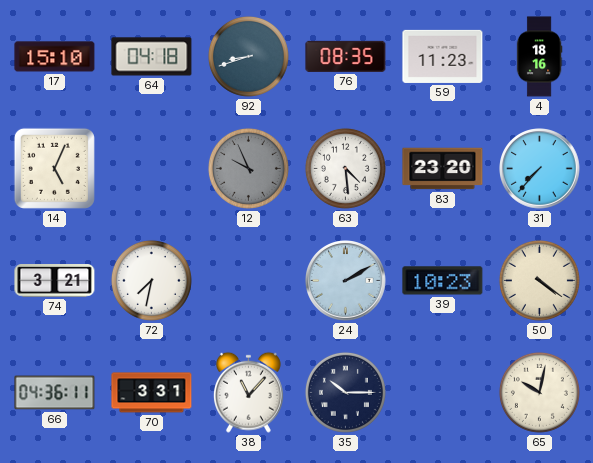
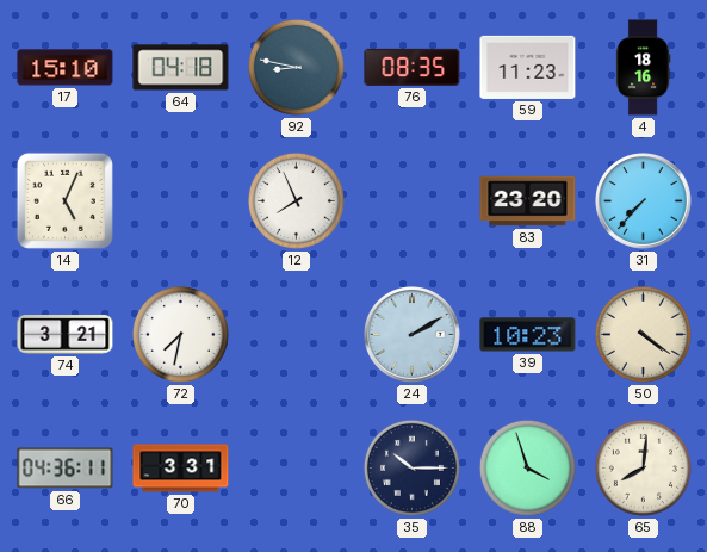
92: 8:42 -> 8:47 (296, 67)
12: 9:56 -> 7:56 (296, 200)
12 dial: grey -> white (296, 200)
63: 4:29 -> none (345, 168)
38: 11:07 -> none (248, 392)
88: none -> 3:57 (527, 467)
65: 10:02 -> 8:01 (643, 467)
